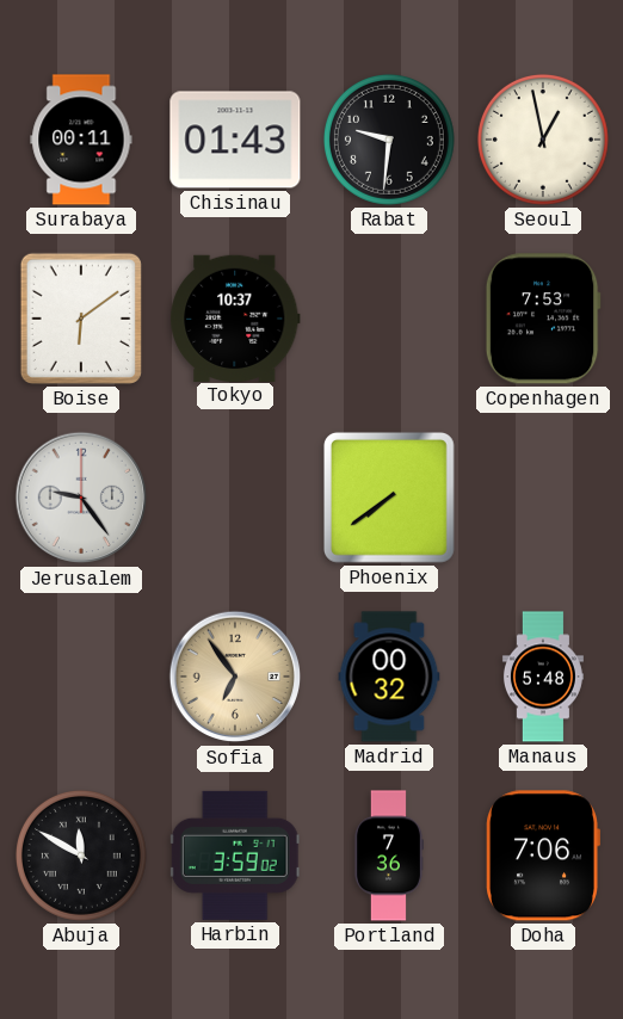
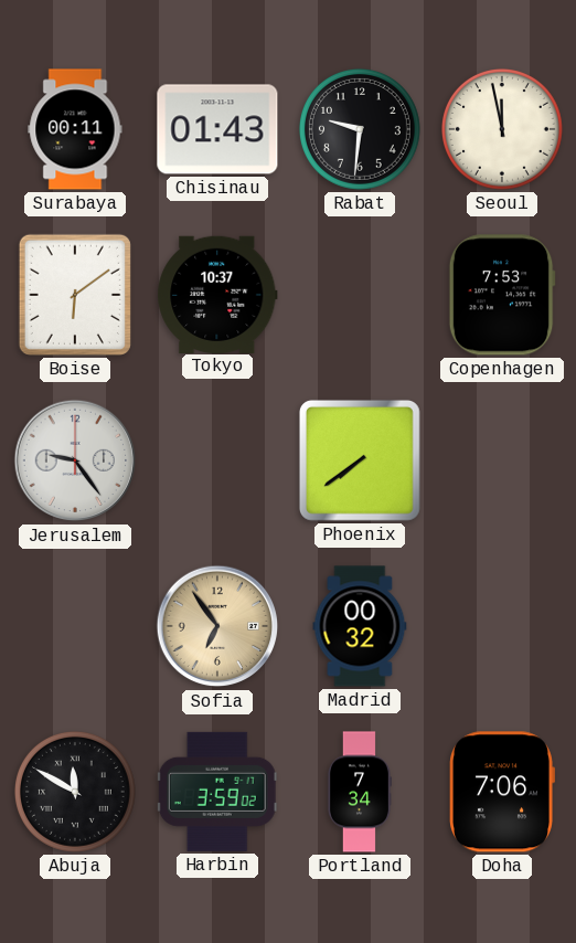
Seoul: 12:58 -> 11:58 (502, 129)
Manaus: 5:48 -> none (543, 677)
Portland: 7:36 -> 7:34 (359, 792)
